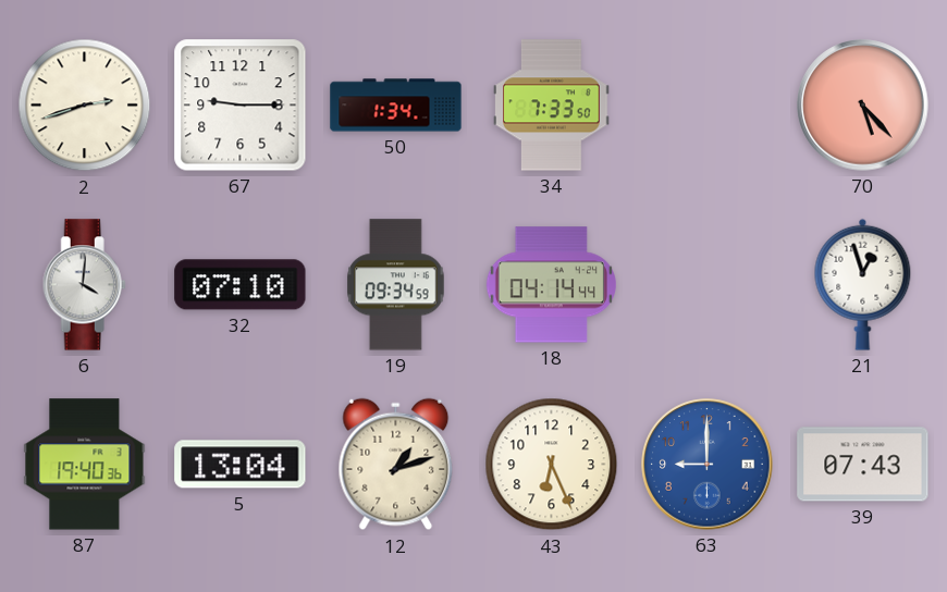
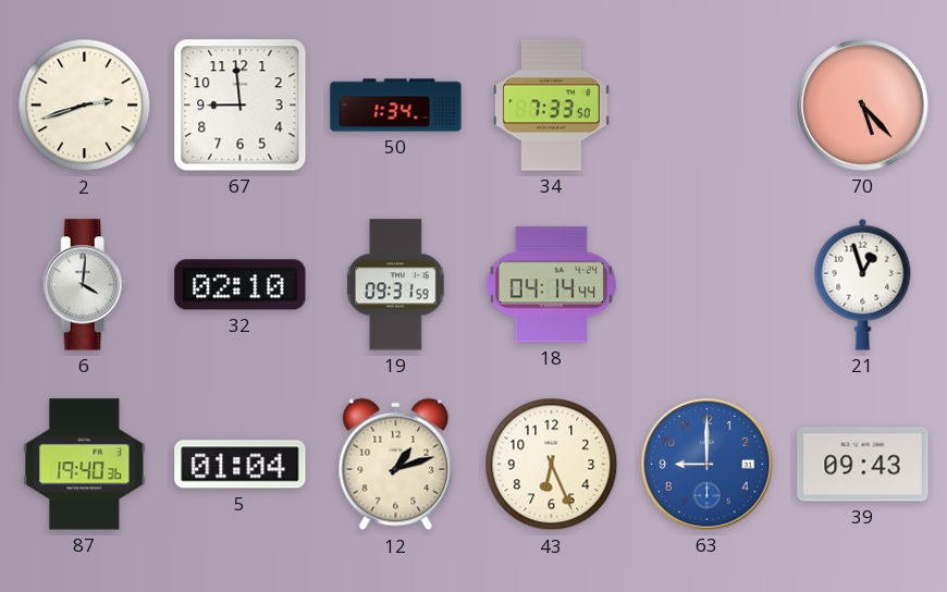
67: 9:15 -> 8:59 (241, 106)
32: 07:10 -> 02:10 (241, 285)
19: 09:34 -> 09:31 (396, 285)
5: 13:04 -> 01:04 (241, 465)
39: 07:43 -> 09:43 (863, 465)
